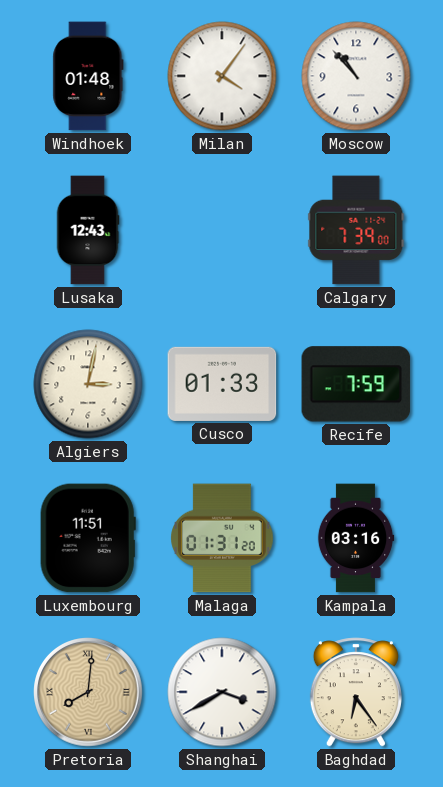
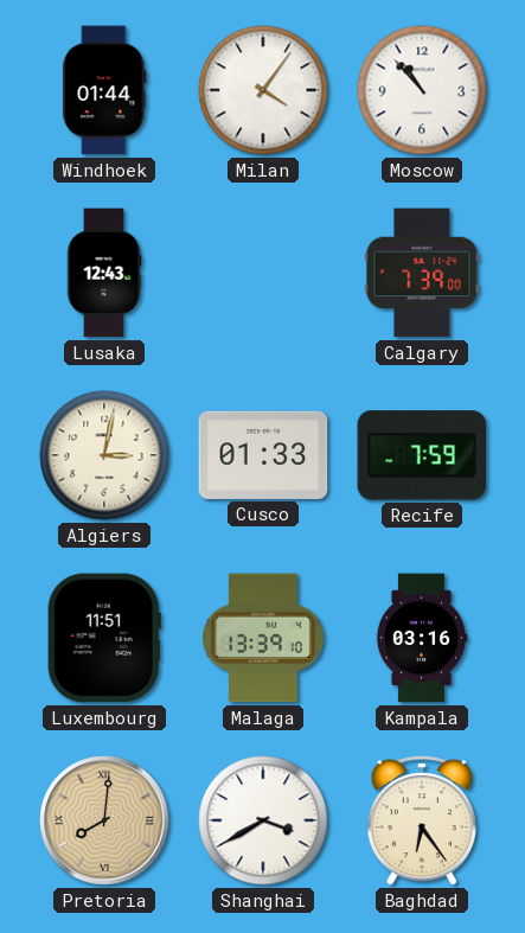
Windhoek: 01:48 -> 01:44 (104, 90)
Malaga: 01:31 -> 13:39 (263, 638)
